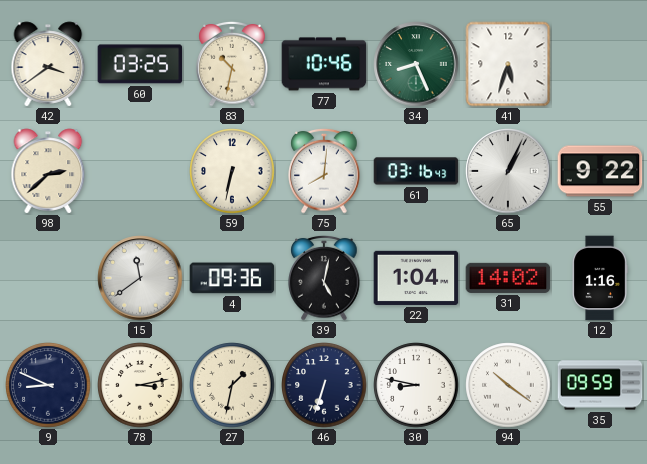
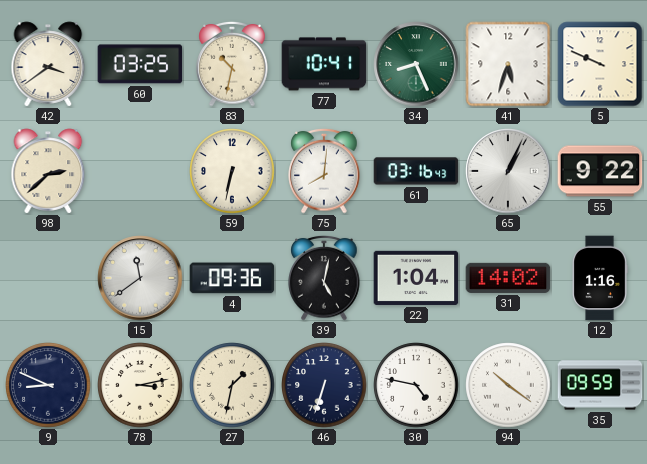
77: 10:46 -> 10:41 (324, 64)
5: none -> 9:49 (600, 64)
30: 8:47 -> 4:47 (416, 385)
